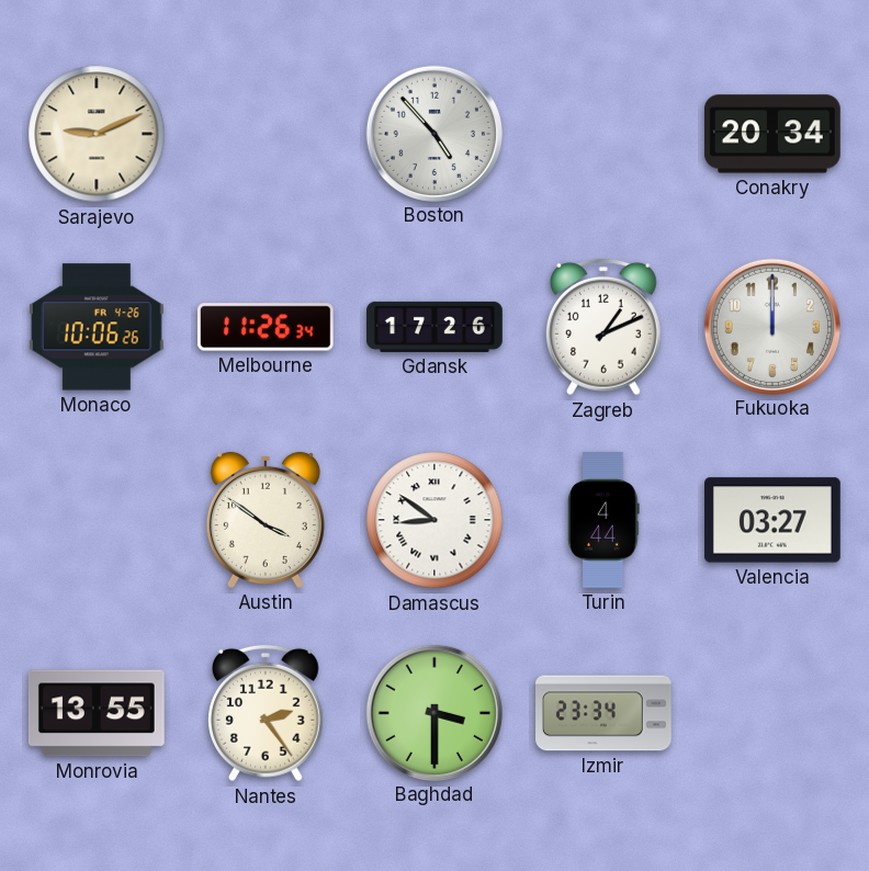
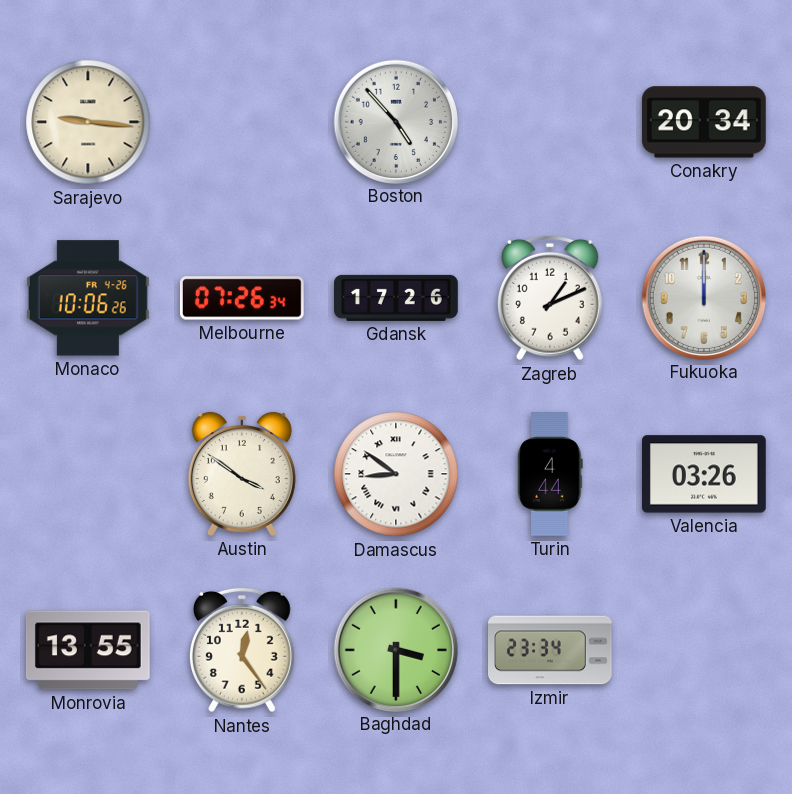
Sarajevo: 9:11 -> 9:16 (88, 122)
Melbourne: 11:26 -> 07:26 (242, 298)
Valencia: 03:27 -> 03:26 (705, 474)
Nantes: 2:24 -> 12:24 (242, 650)
